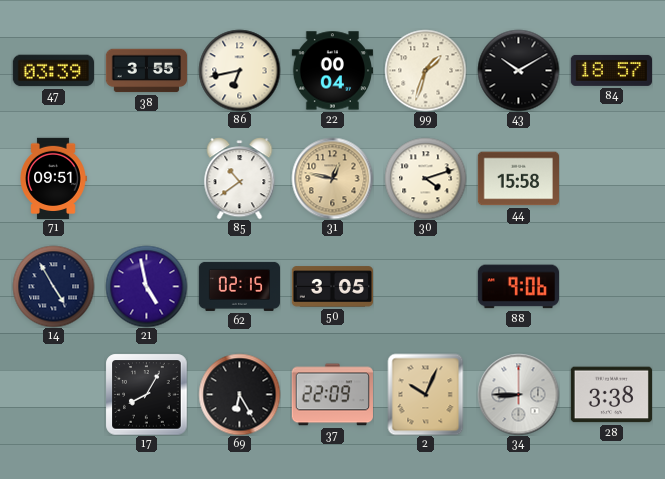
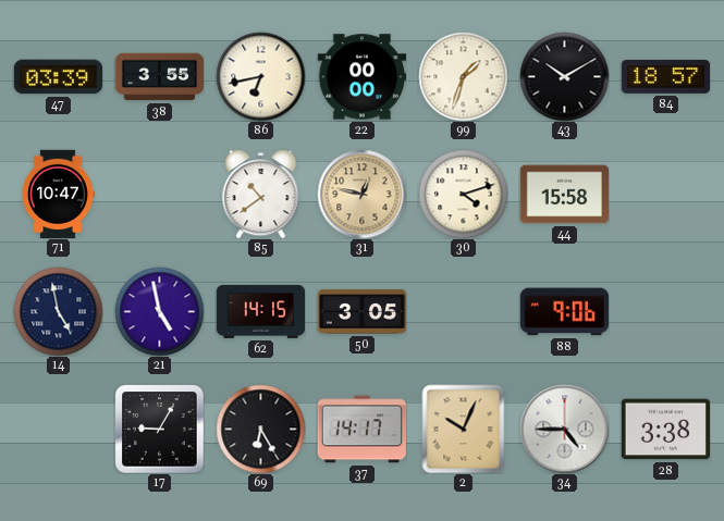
22: 00:04 -> 00:00 (361, 77)
71: 09:51 -> 10:47 (58, 194)
14: 4:55 -> 4:58 (58, 311)
62: 02:15 -> 14:15 (260, 311)
17: 8:05 -> 9:05 (159, 429)
37: 22:09 -> 14:17 (361, 430)
34: 8:45 -> 4:45 (564, 429)
